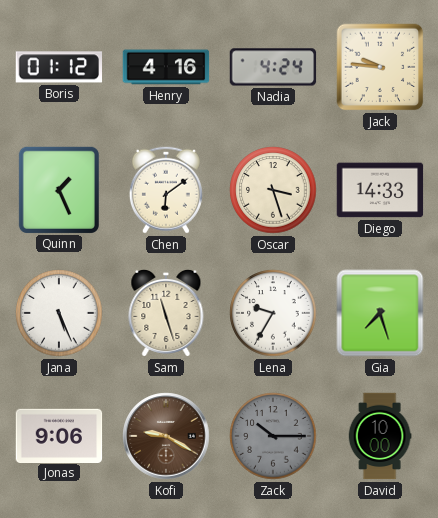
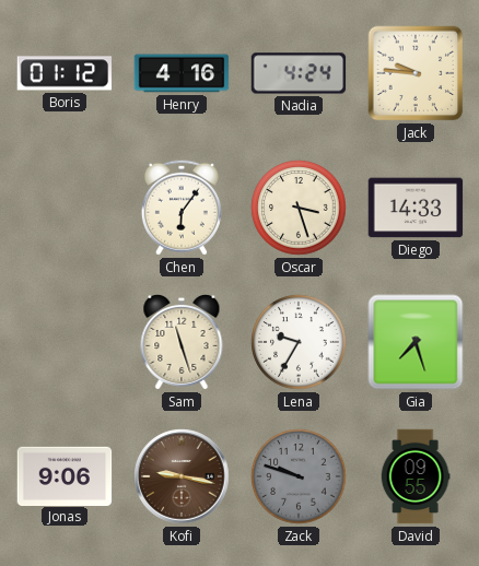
Quinn: 1:26 -> none (59, 189)
Chen: 6:09 -> 6:06 (182, 208)
Jana: 5:26 -> none (59, 313)
Kofi: 9:20 -> 9:17 (182, 476)
Zack: 10:15 -> 9:48 (299, 476)
David: 10:00 -> 09:55 (416, 476)
